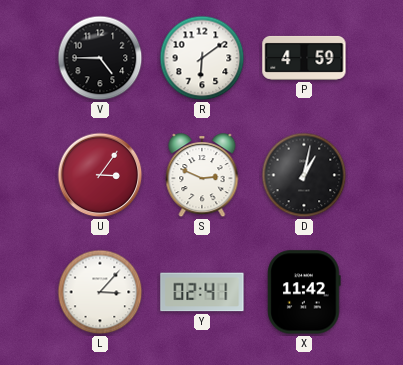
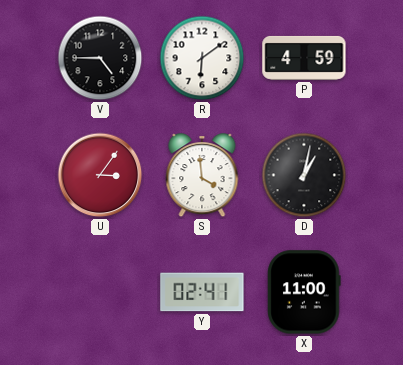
S: 2:49 -> 3:59 (202, 176)
L: 3:07 -> none (100, 292)
X: 11:42 -> 11:00 (304, 292)
